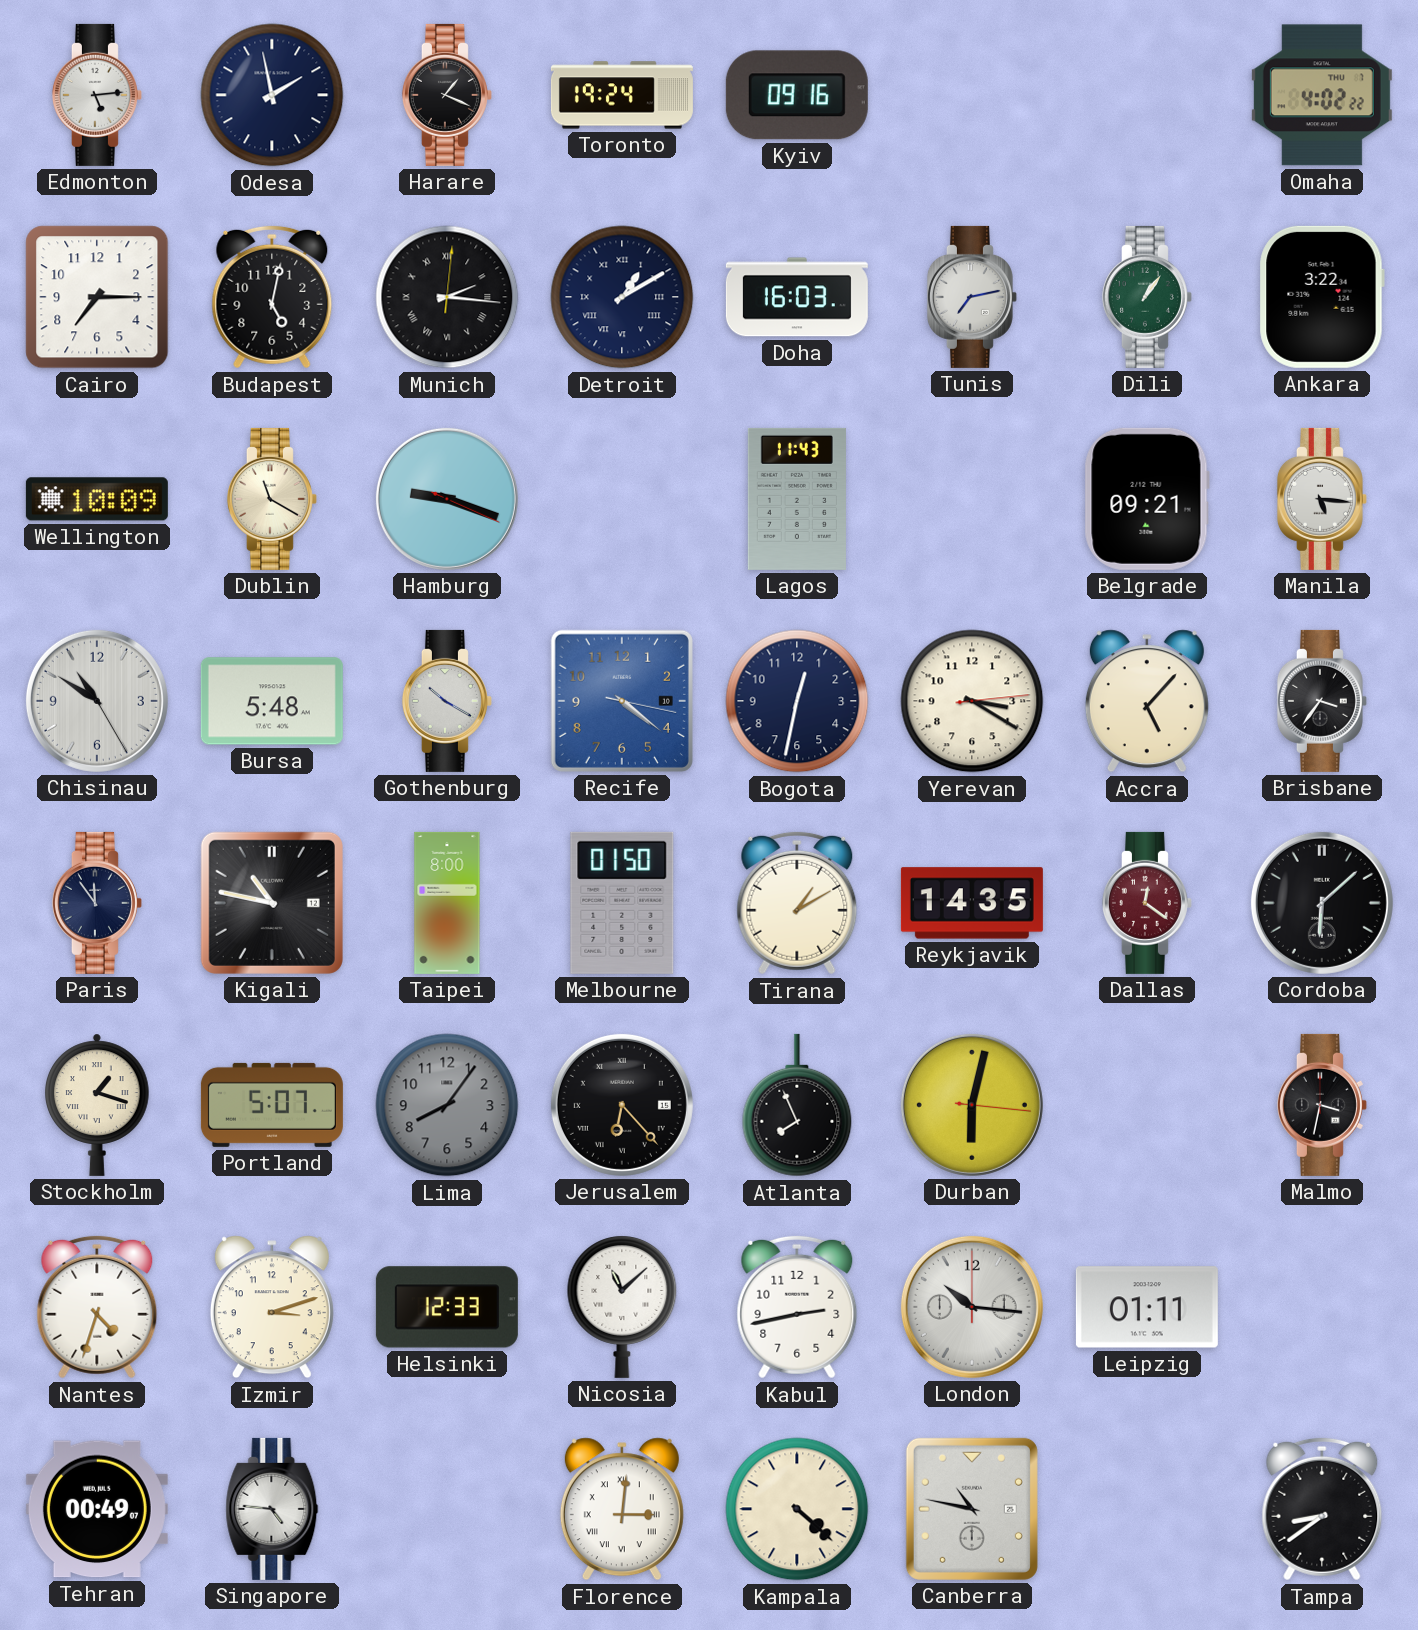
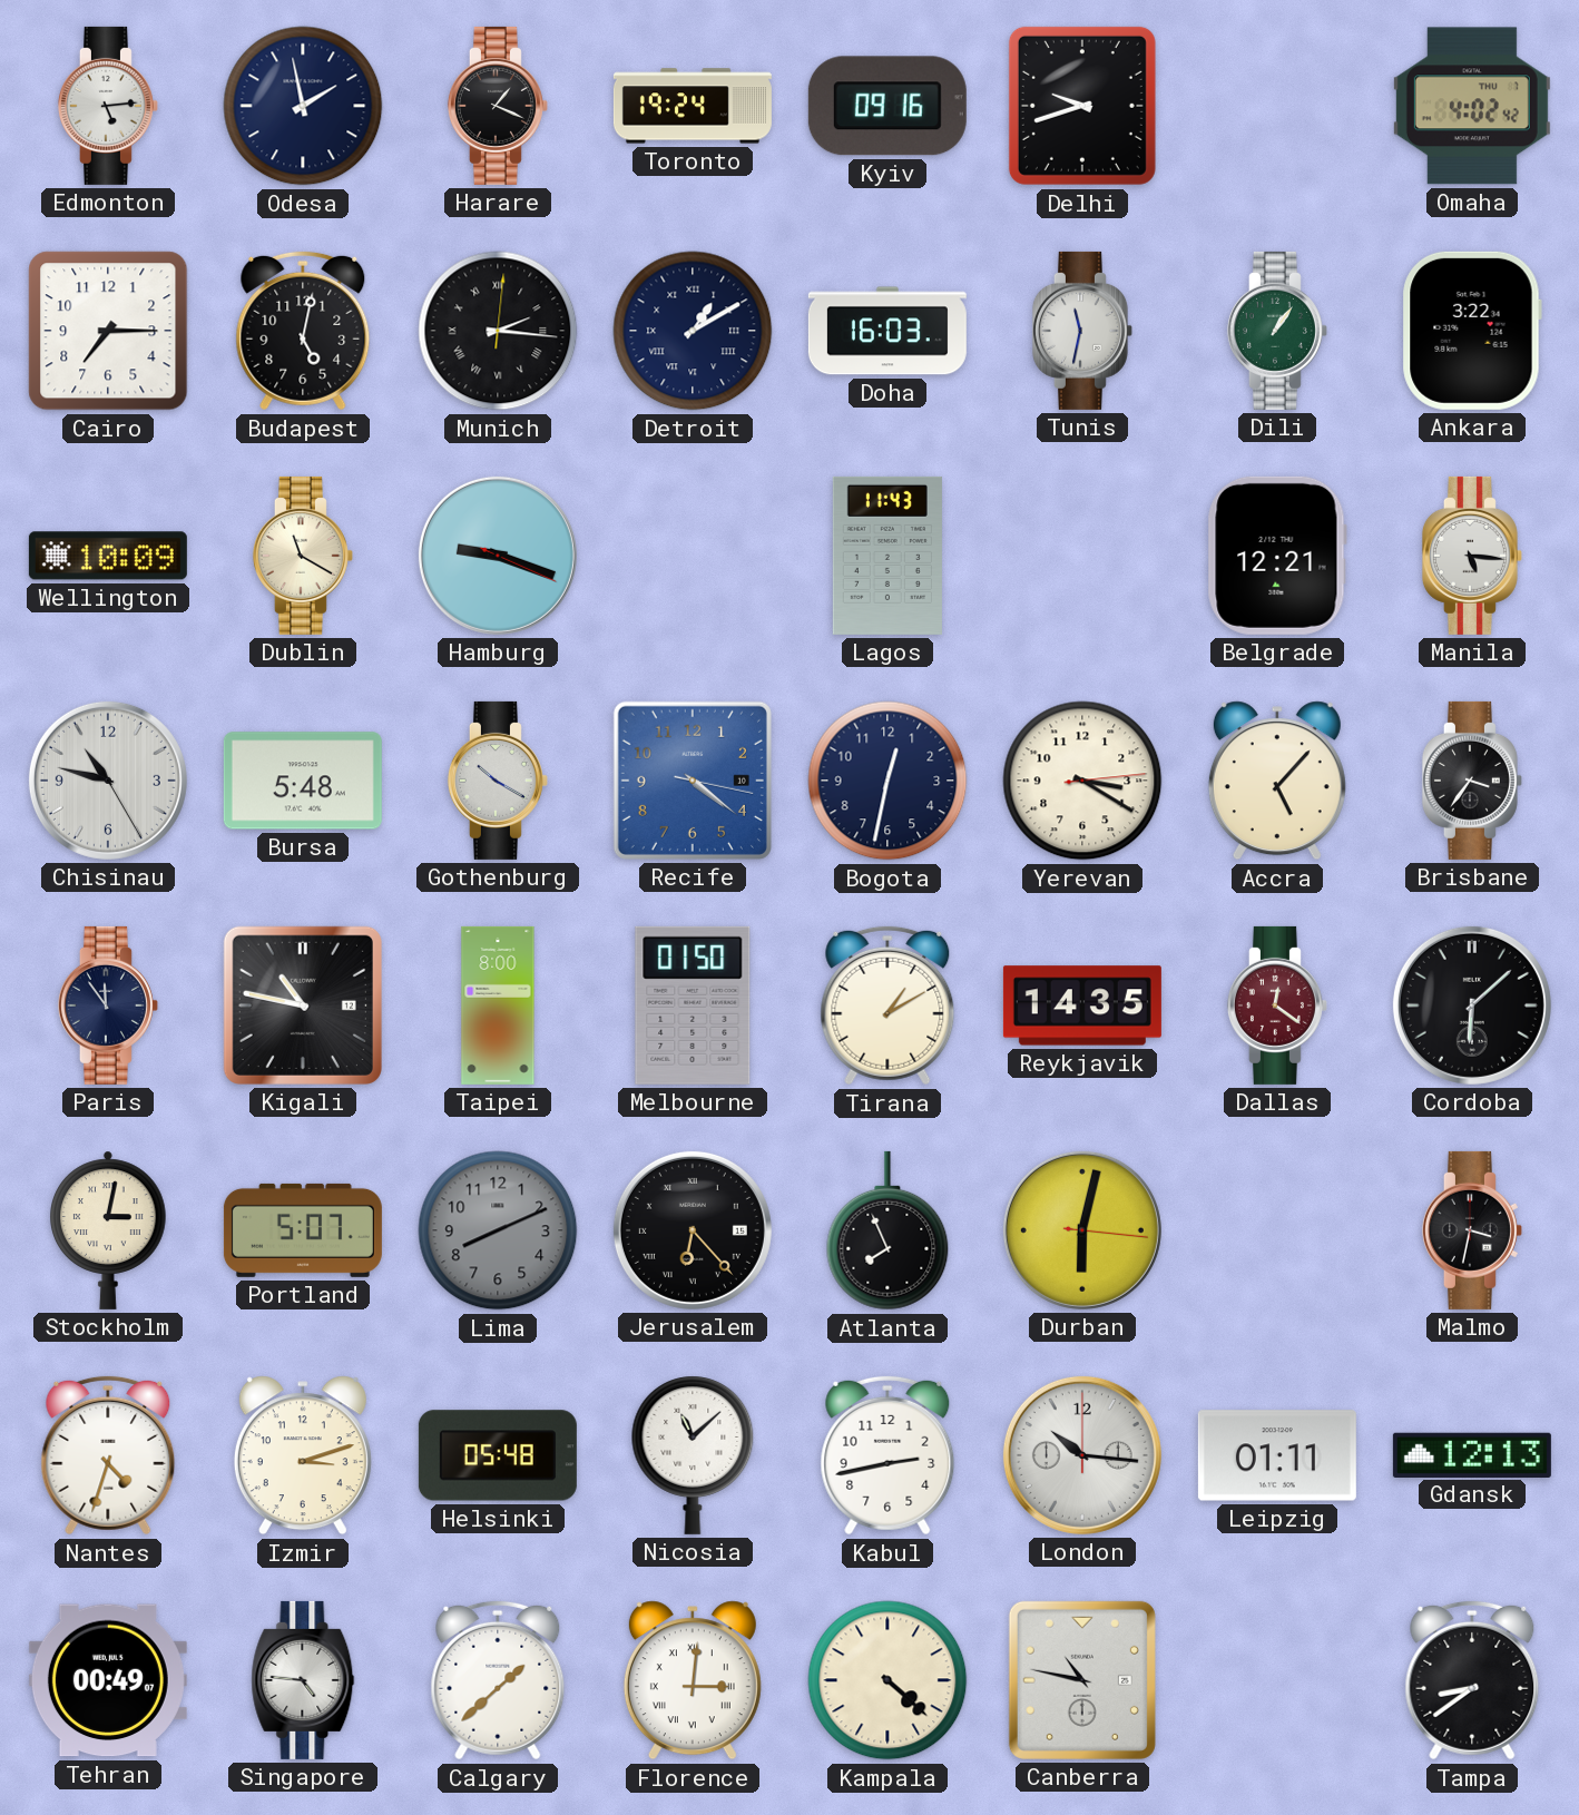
Delhi: none -> 9:42 (1082, 106)
Omaha: 4:02:22 -> 4:02:42 (1472, 106)
Tunis: 7:13 -> 11:32 (1082, 331)
Belgrade: 09:21 -> 12:21 (1277, 556)
Chisinau: 10:50 -> 10:47 (108, 781)
Stockholm: 1:18 -> 3:02 (109, 1230)
Lima: 8:06 -> 8:11 (498, 1230)
Helsinki: 12:33 -> 05:48 (498, 1455)
Gdansk: none -> 12:13 (1472, 1454)
Calgary: none -> 1:38 (498, 1680)
